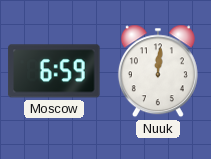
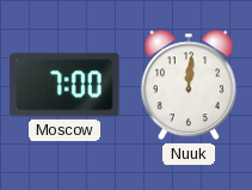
Moscow: 6:59 -> 7:00 (64, 85)
